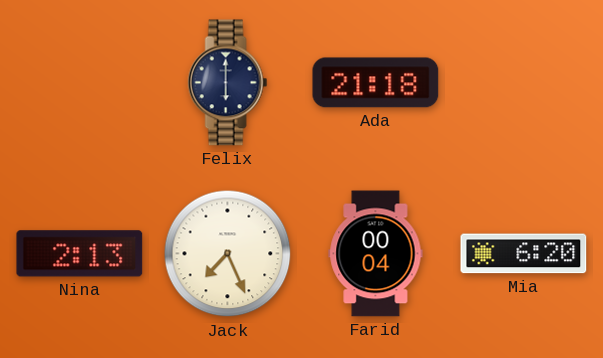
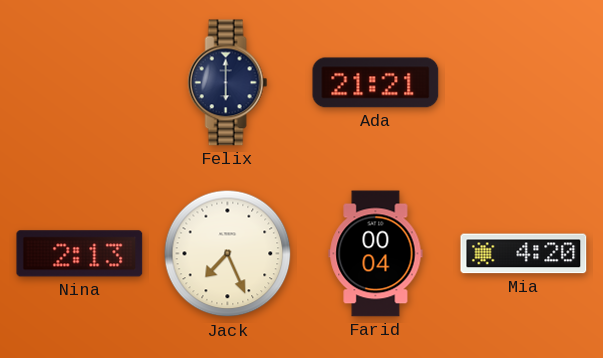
Ada: 21:18 -> 21:21 (376, 83)
Mia: 6:20 -> 4:20 (524, 254)
